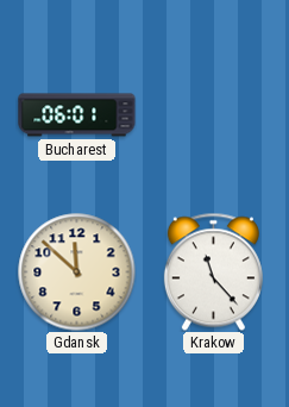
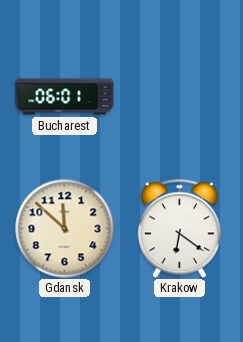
Krakow: 11:23 -> 6:21 (179, 228)
